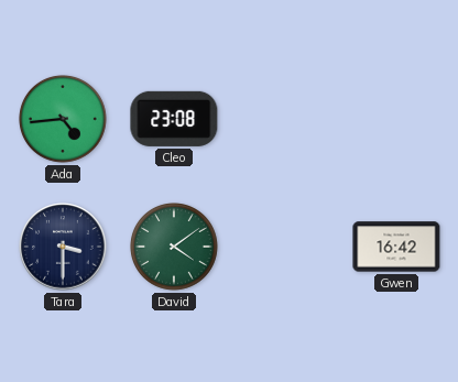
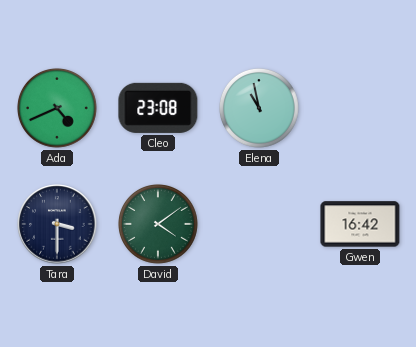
Ada: 4:44 -> 4:41 (58, 109)
Elena: none -> 10:58 (260, 109)
